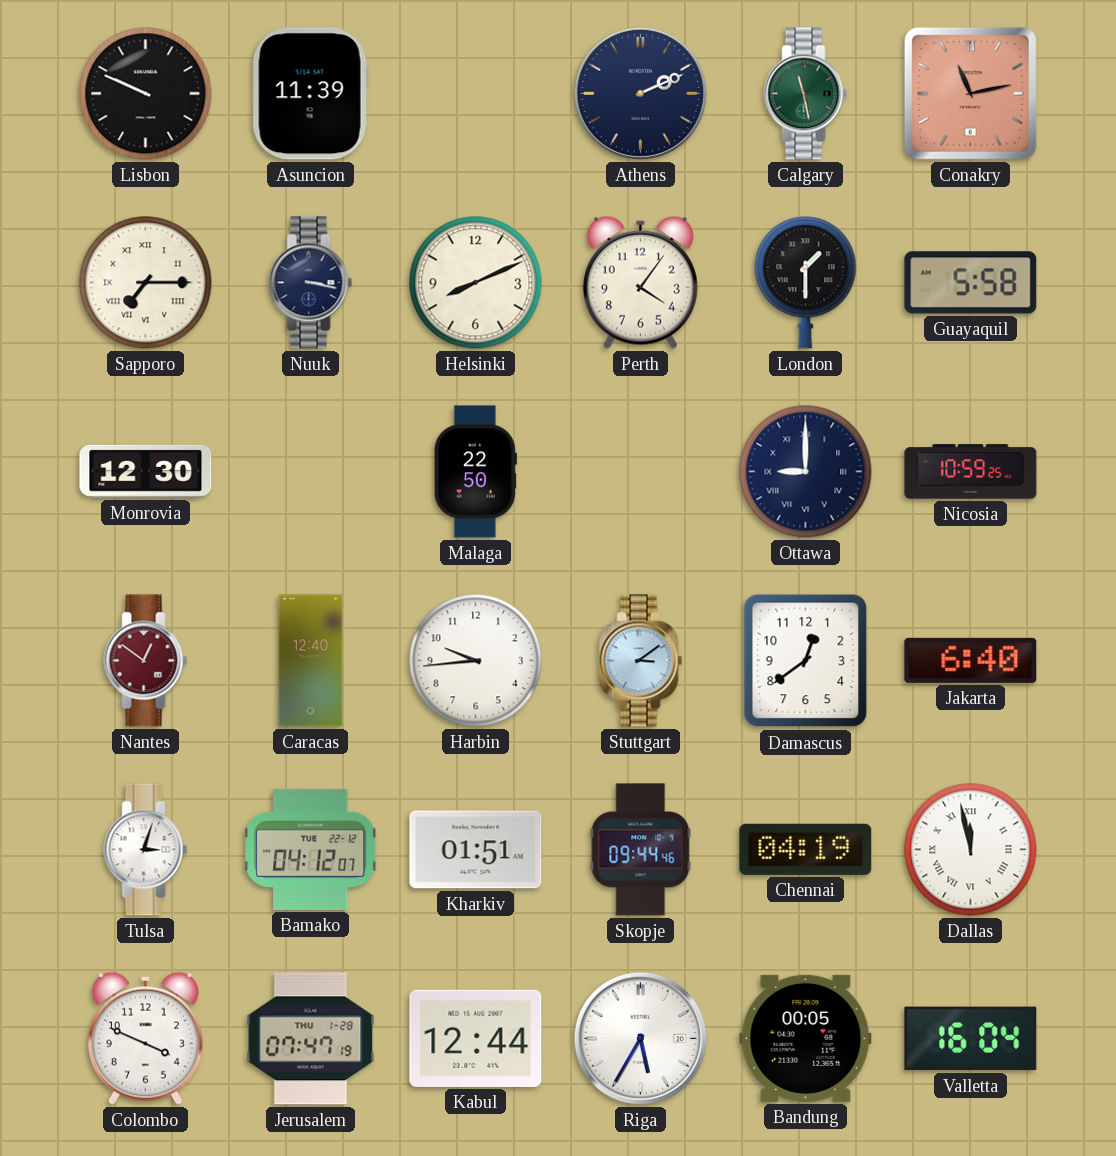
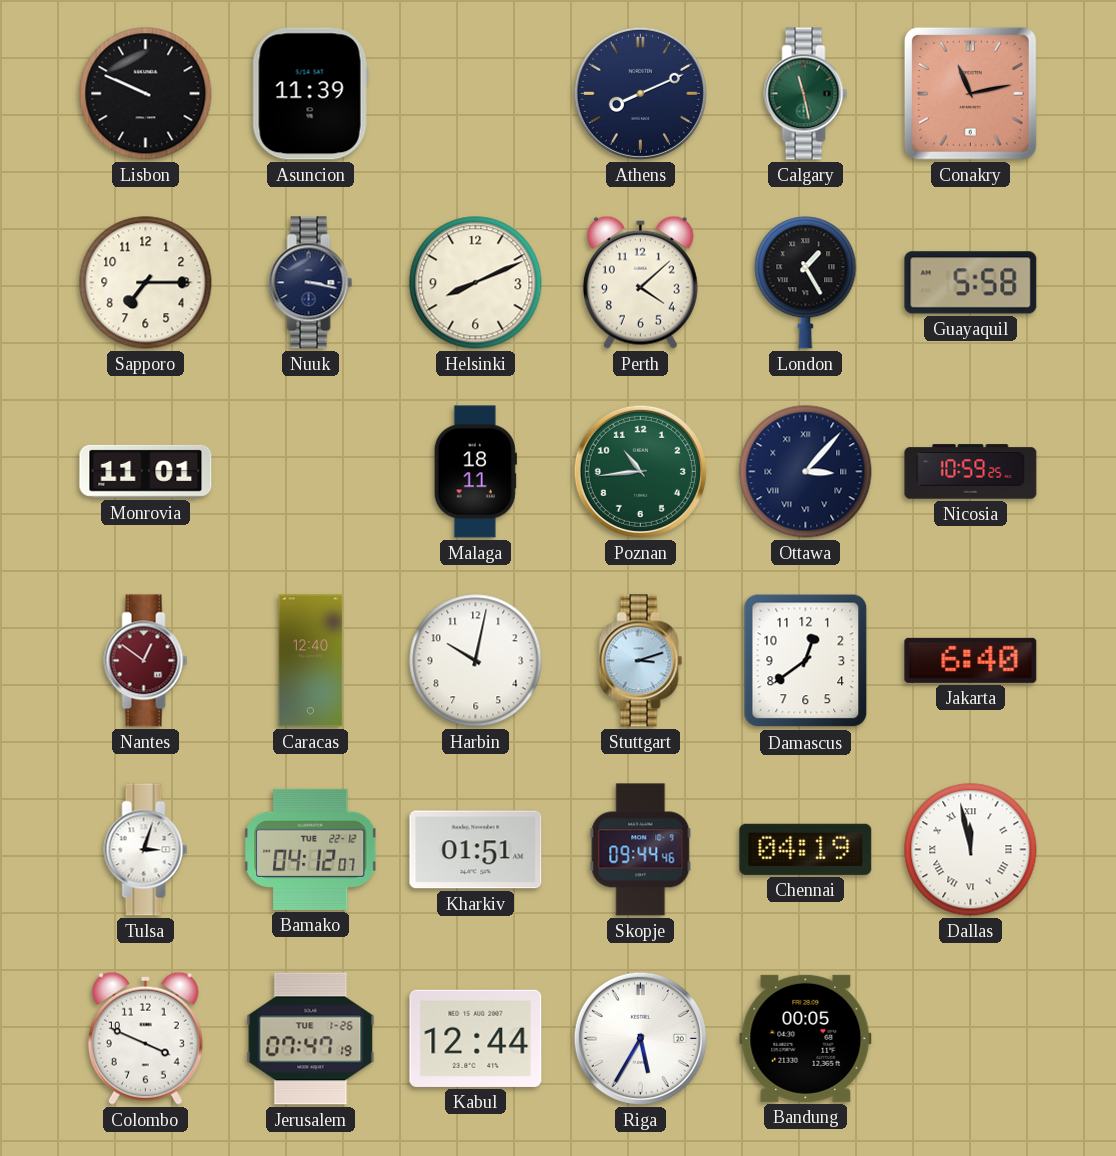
Athens: 2:11 -> 8:11 (640, 93)
Sapporo numerals: Roman -> Arabic (146, 283)
Perth: 4:06 -> 4:08 (640, 282)
London: 1:30 -> 1:25 (806, 283)
Monrovia: 12:30 -> 11:01 (146, 471)
Malaga: 22:50 -> 18:11 (475, 472)
Poznan: none -> 10:44 (640, 471)
Ottawa: 9:00 -> 3:07 (806, 472)
Harbin: 9:44 -> 10:02 (476, 661)
Stuttgart: 3:09 -> 3:12 (641, 661)
Jerusalem date: THU 1-28 -> TUE 1-26 (311, 1039)
Valletta: 16:04 -> none (971, 1039)
